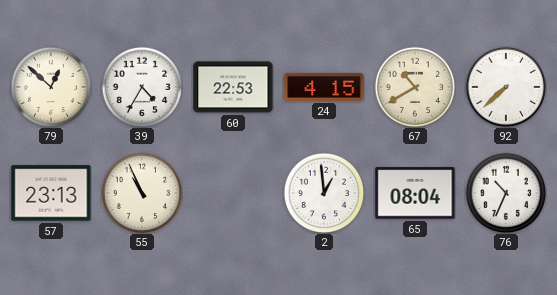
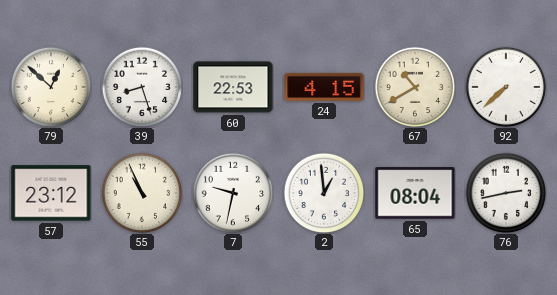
39: 4:35 -> 8:27 (142, 87)
57: 23:13 -> 23:12 (51, 193)
7: none -> 9:32 (233, 193)
76: 10:34 -> 2:43 (506, 193)
